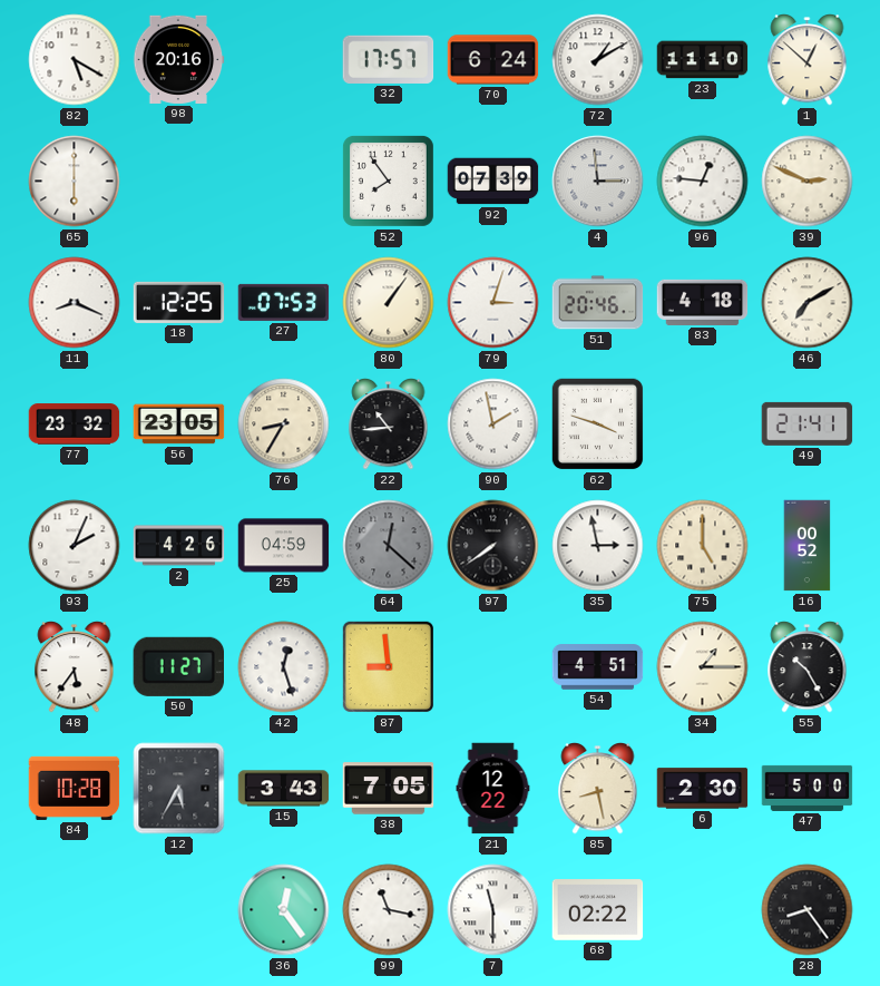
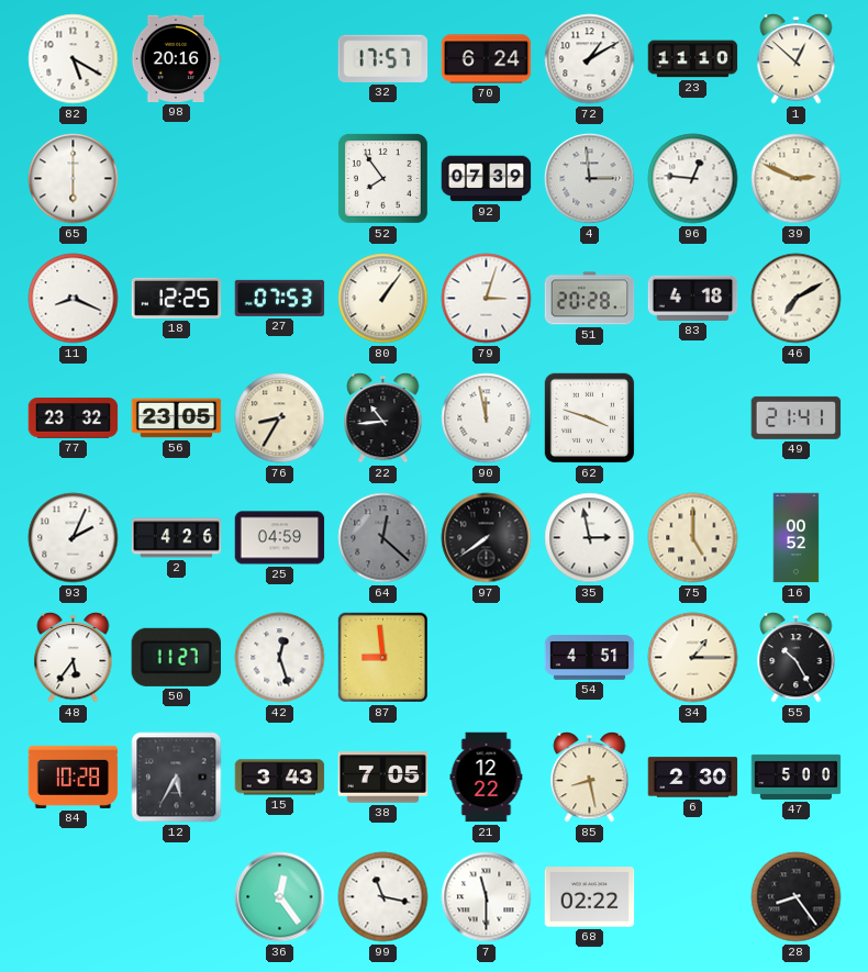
51: 20:46 -> 20:28 (590, 299)
90: 1:58 -> 11:58 (487, 418)
